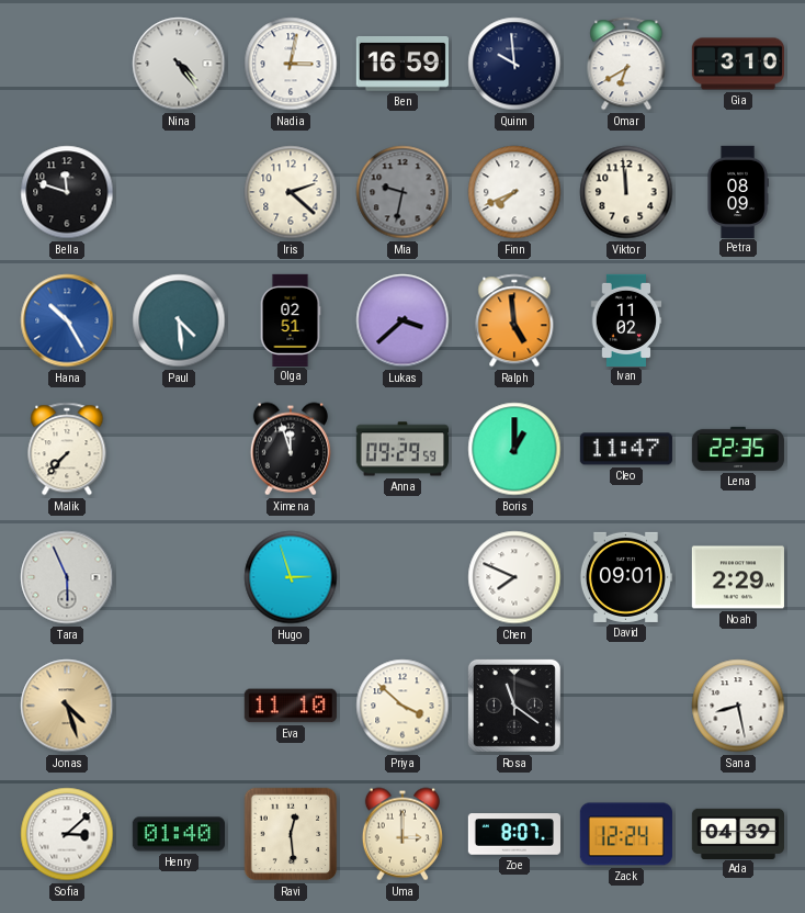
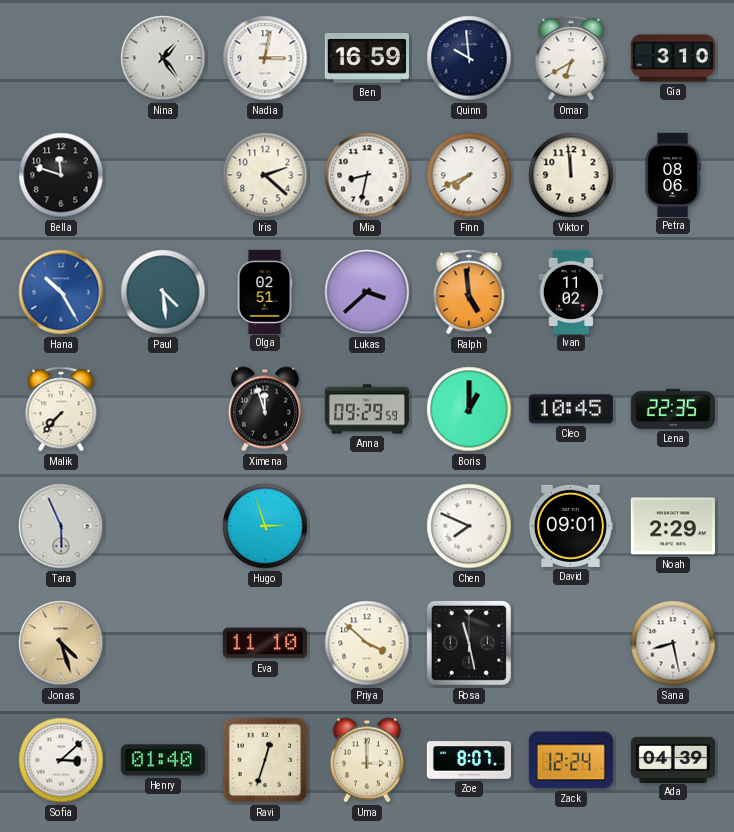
Nina: 4:24 -> 1:24 (163, 58)
Mia: 9:32 -> 8:32 (367, 175)
Mia dial: grey -> white (367, 175)
Petra: 08:09 -> 08:06 (673, 174)
Cleo: 11:47 -> 10:45 (571, 409)
Rosa: 11:21 -> 11:28 (469, 643)
Ravi: 12:29 -> 12:33 (265, 760)
